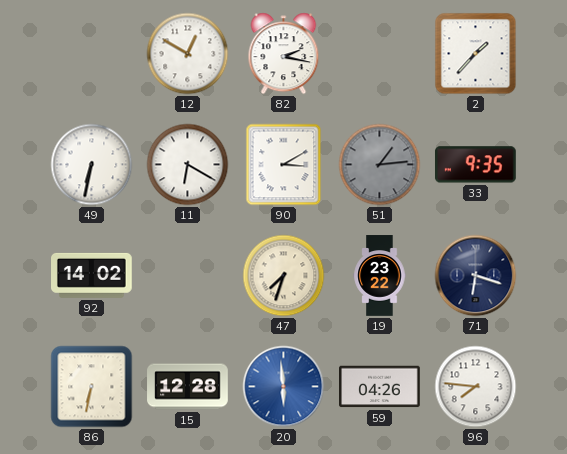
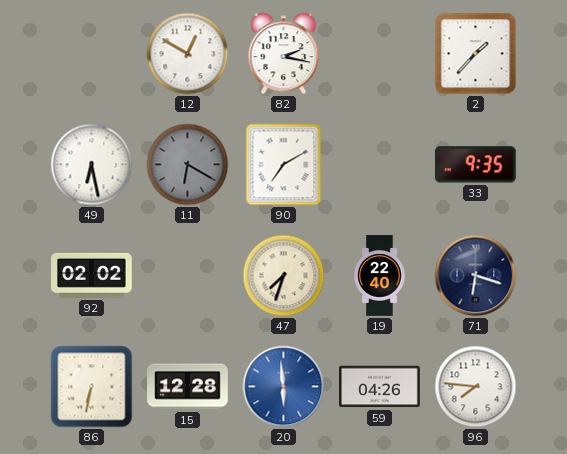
49: 6:32 -> 6:28 (92, 165)
11 dial: white -> grey (188, 165)
90: 3:10 -> 7:10 (284, 165)
51: 1:14 -> none (380, 165)
92: 14:02 -> 02:02 (92, 275)
19: 23:22 -> 22:40 (380, 276)
